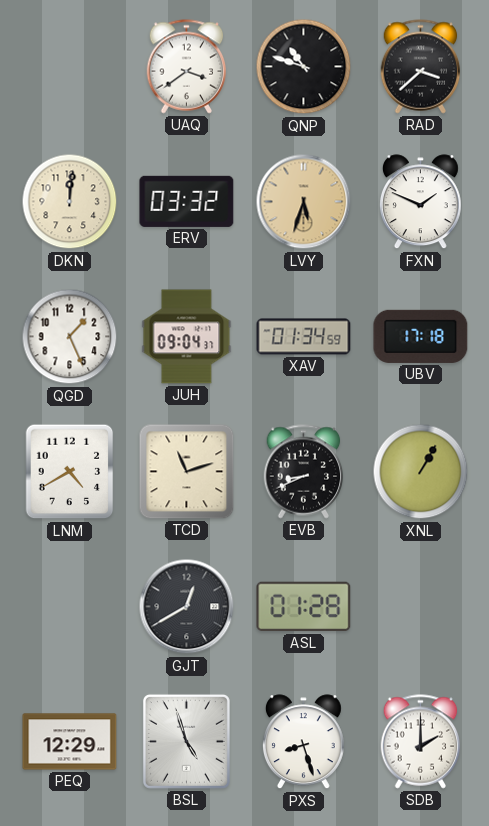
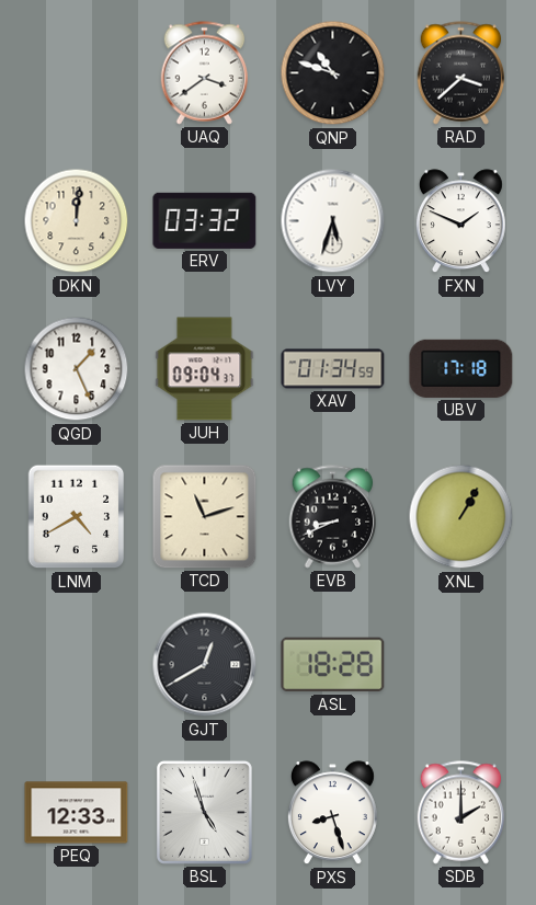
LVY dial: champagne -> white (333, 221)
ASL: 01:28 -> 18:28 (333, 665)
PEQ: 12:29 -> 12:33 (77, 813)
